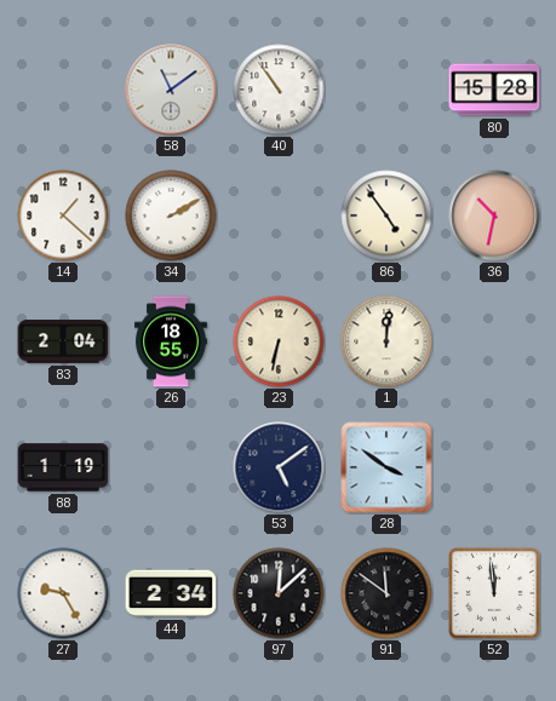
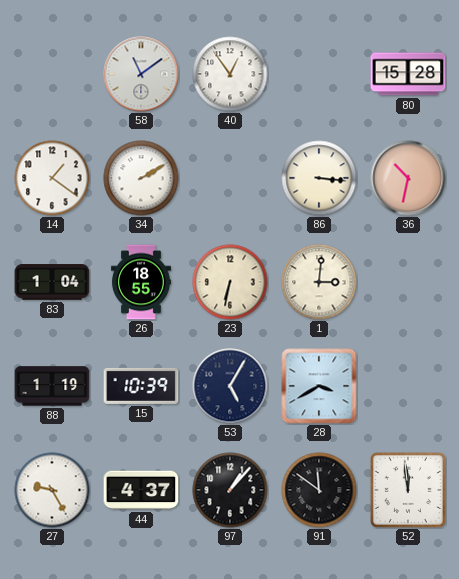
40: 10:54 -> 12:54 (230, 74)
14: 1:22 -> 1:21 (52, 178)
86: 4:54 -> 3:16 (319, 178)
83: 2:04 -> 1:04 (52, 282)
1: 12:01 -> 3:01 (319, 282)
15: none -> 10:39 (141, 386)
53: 5:09 -> 5:05 (230, 386)
28: 3:51 -> 3:40 (319, 386)
44: 2:34 -> 4:37 (141, 490)
97: 12:08 -> 1:07 (230, 490)
